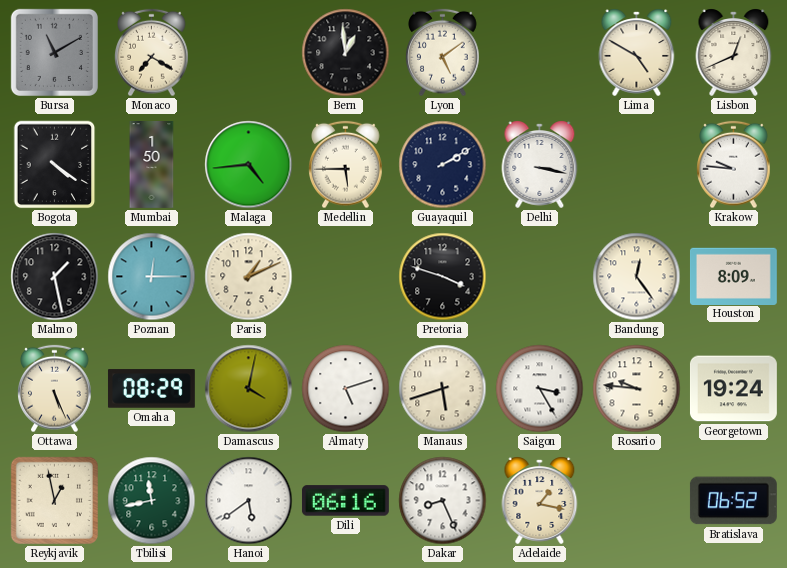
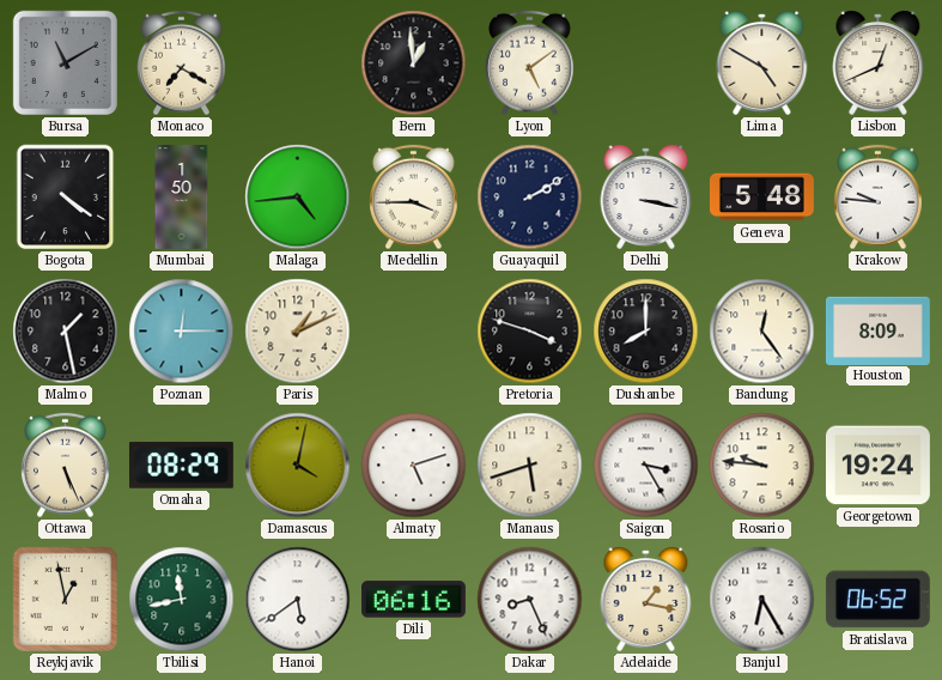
Medellin: 5:45 -> 3:45 (414, 198)
Geneva: none -> 5:48 (761, 198)
Dushanbe: none -> 8:00 (646, 332)
Banjul: none -> 6:25 (762, 600)
